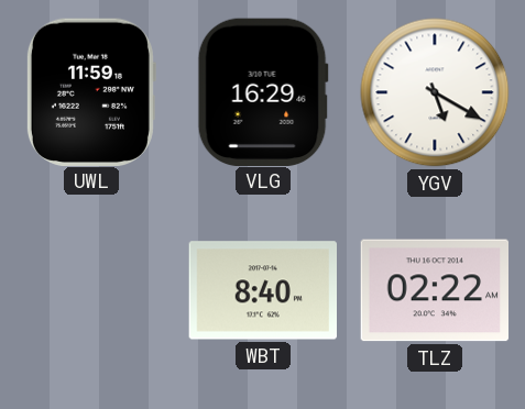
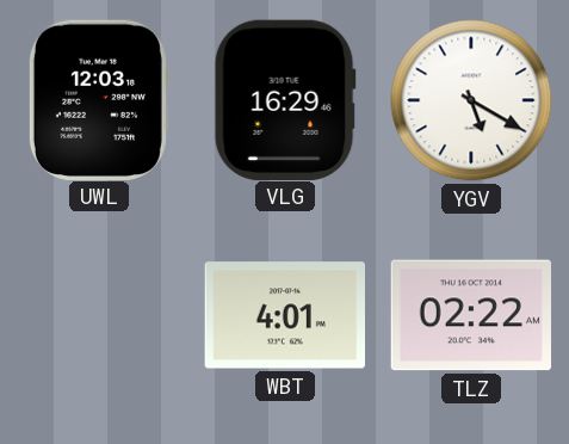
UWL: 11:59 -> 12:03 (98, 99)
WBT: 8:40 -> 4:01 (284, 315)
